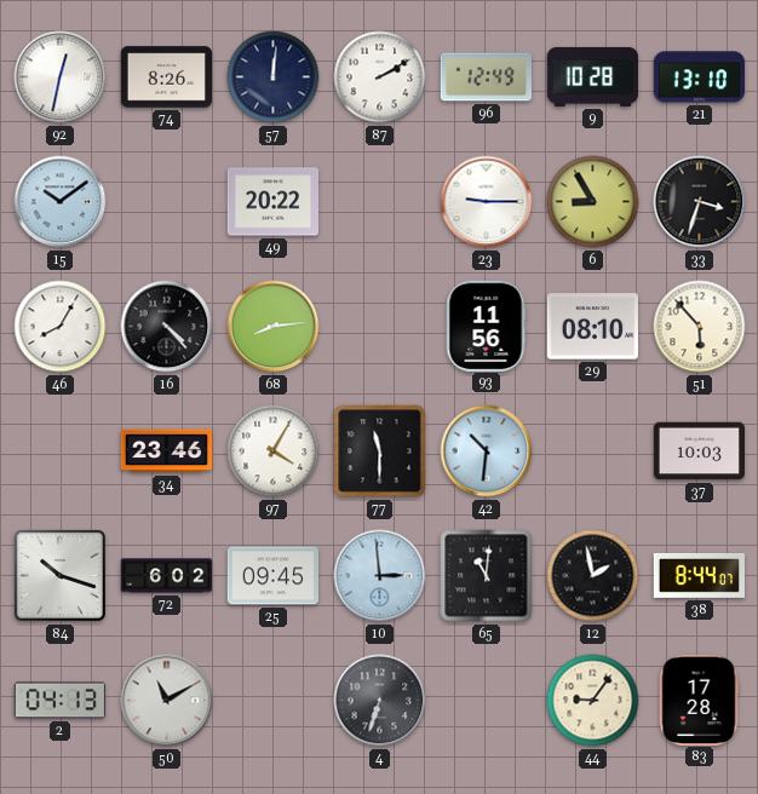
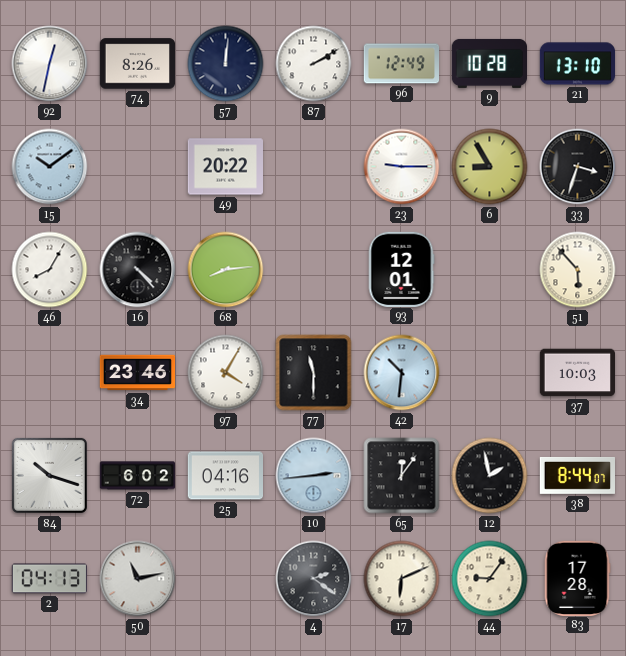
93: 11:56 -> 12:01 (401, 269)
29: 08:10 -> none (592, 327)
25: 09:45 -> 04:16 (225, 476)
10: 2:59 -> 2:44 (314, 476)
65: 11:01 -> 12:06 (402, 476)
50: 11:10 -> 11:13 (138, 579)
4: 6:33 -> 2:21 (314, 579)
17: none -> 6:11 (402, 579)
